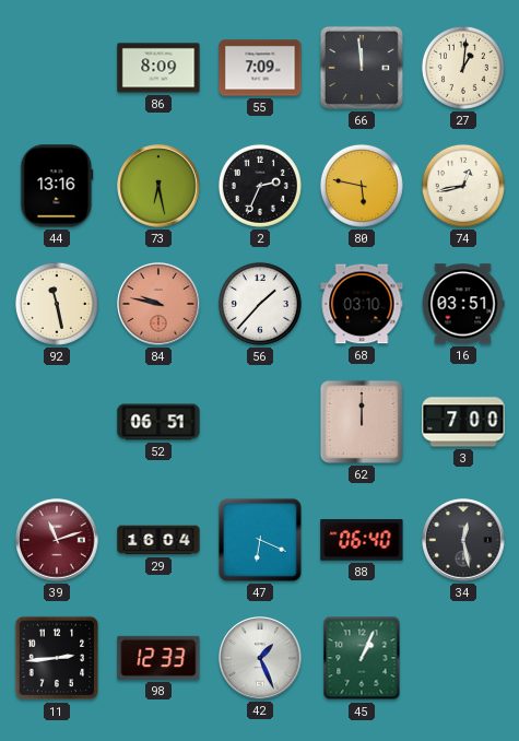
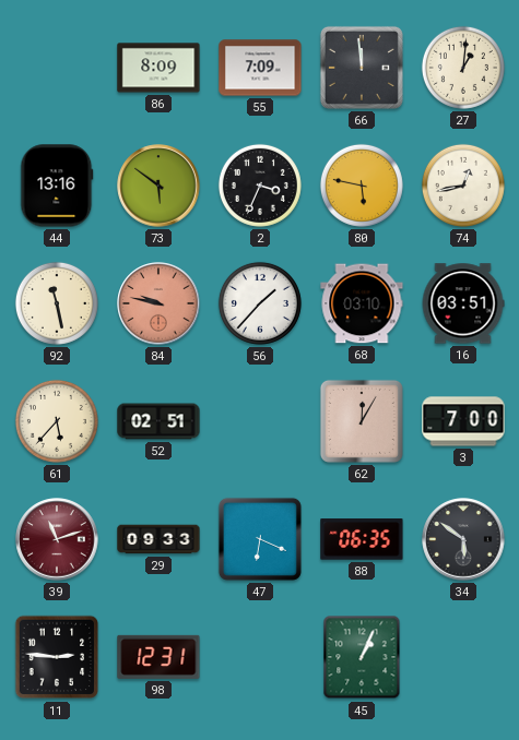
73: 6:28 -> 5:51 (158, 186)
2: 2:34 -> 3:34 (260, 186)
61: none -> 5:37 (57, 421)
52: 06:51 -> 02:51 (158, 421)
62: 12:00 -> 12:05 (362, 421)
29: 16:04 -> 09:33 (158, 539)
88: 06:40 -> 06:35 (362, 539)
34: 12:28 -> 5:51 (463, 539)
11: 2:44 -> 2:46 (57, 657)
98: 12:33 -> 12:31 (158, 657)
42: 1:26 -> none (260, 658)
